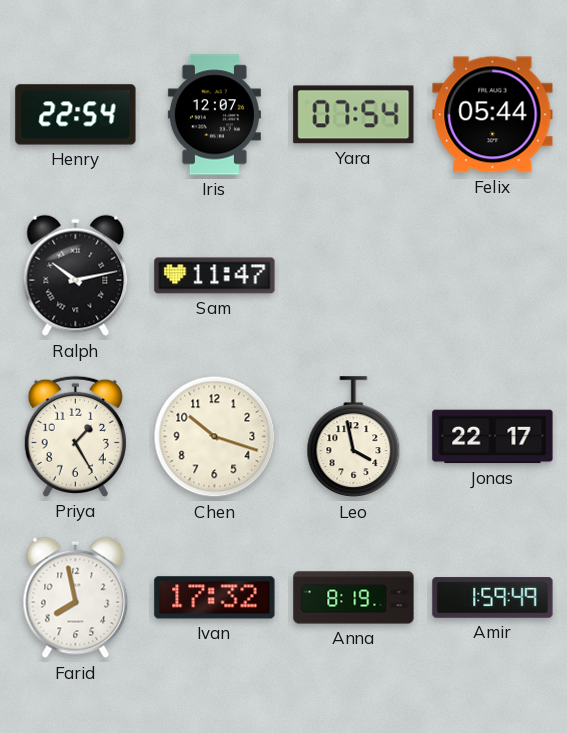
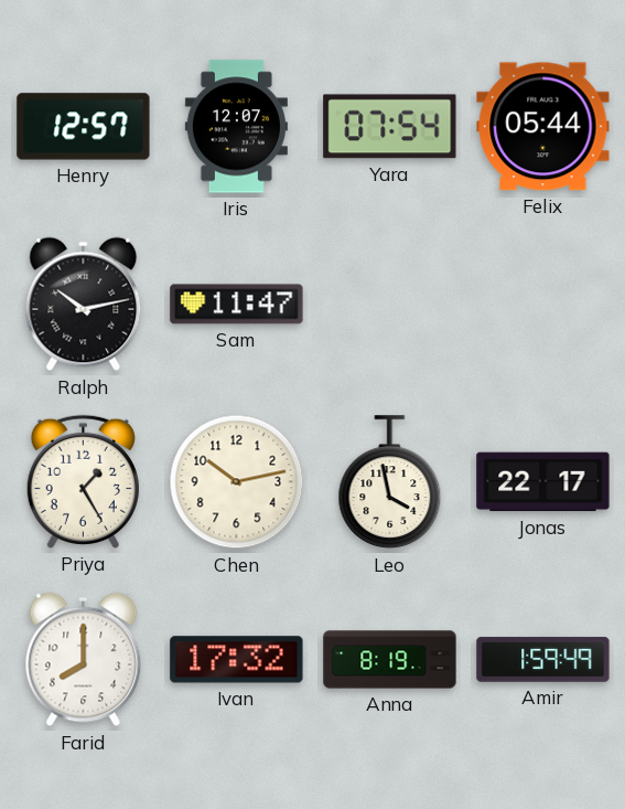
Henry: 22:54 -> 12:57 (84, 127)
Chen: 10:18 -> 10:13 (237, 482)
Farid: 7:58 -> 8:00 (84, 660)
